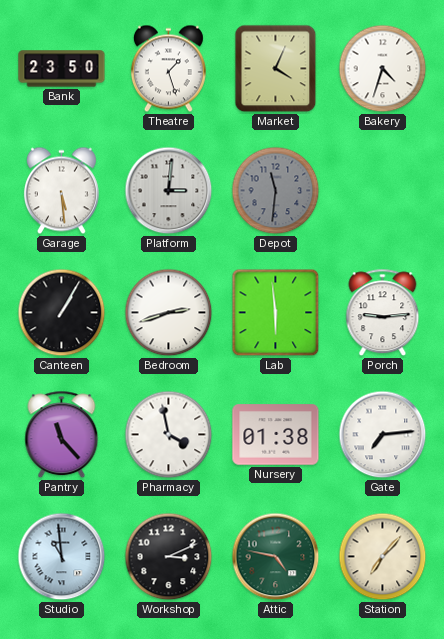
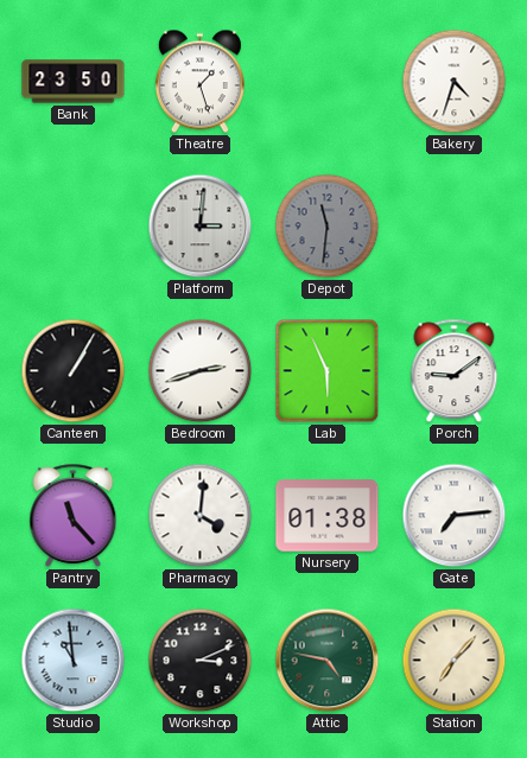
Market: 4:04 -> none (276, 69)
Garage: 5:29 -> none (61, 191)
Lab: 5:59 -> 5:56 (328, 371)
Porch: 9:14 -> 9:09 (455, 371)
Pharmacy: 3:58 -> 4:01 (201, 516)
